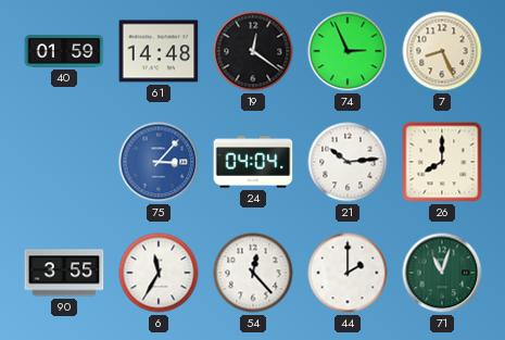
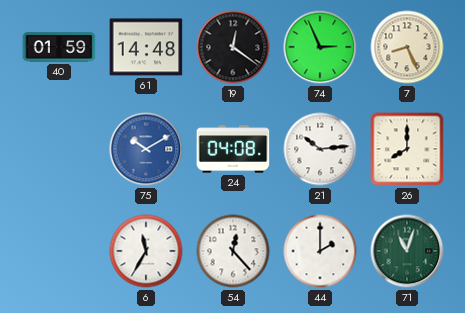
75: 3:07 -> 10:10 (146, 149)
24: 04:04 -> 04:08 (233, 149)
90: 3:55 -> none (64, 273)
